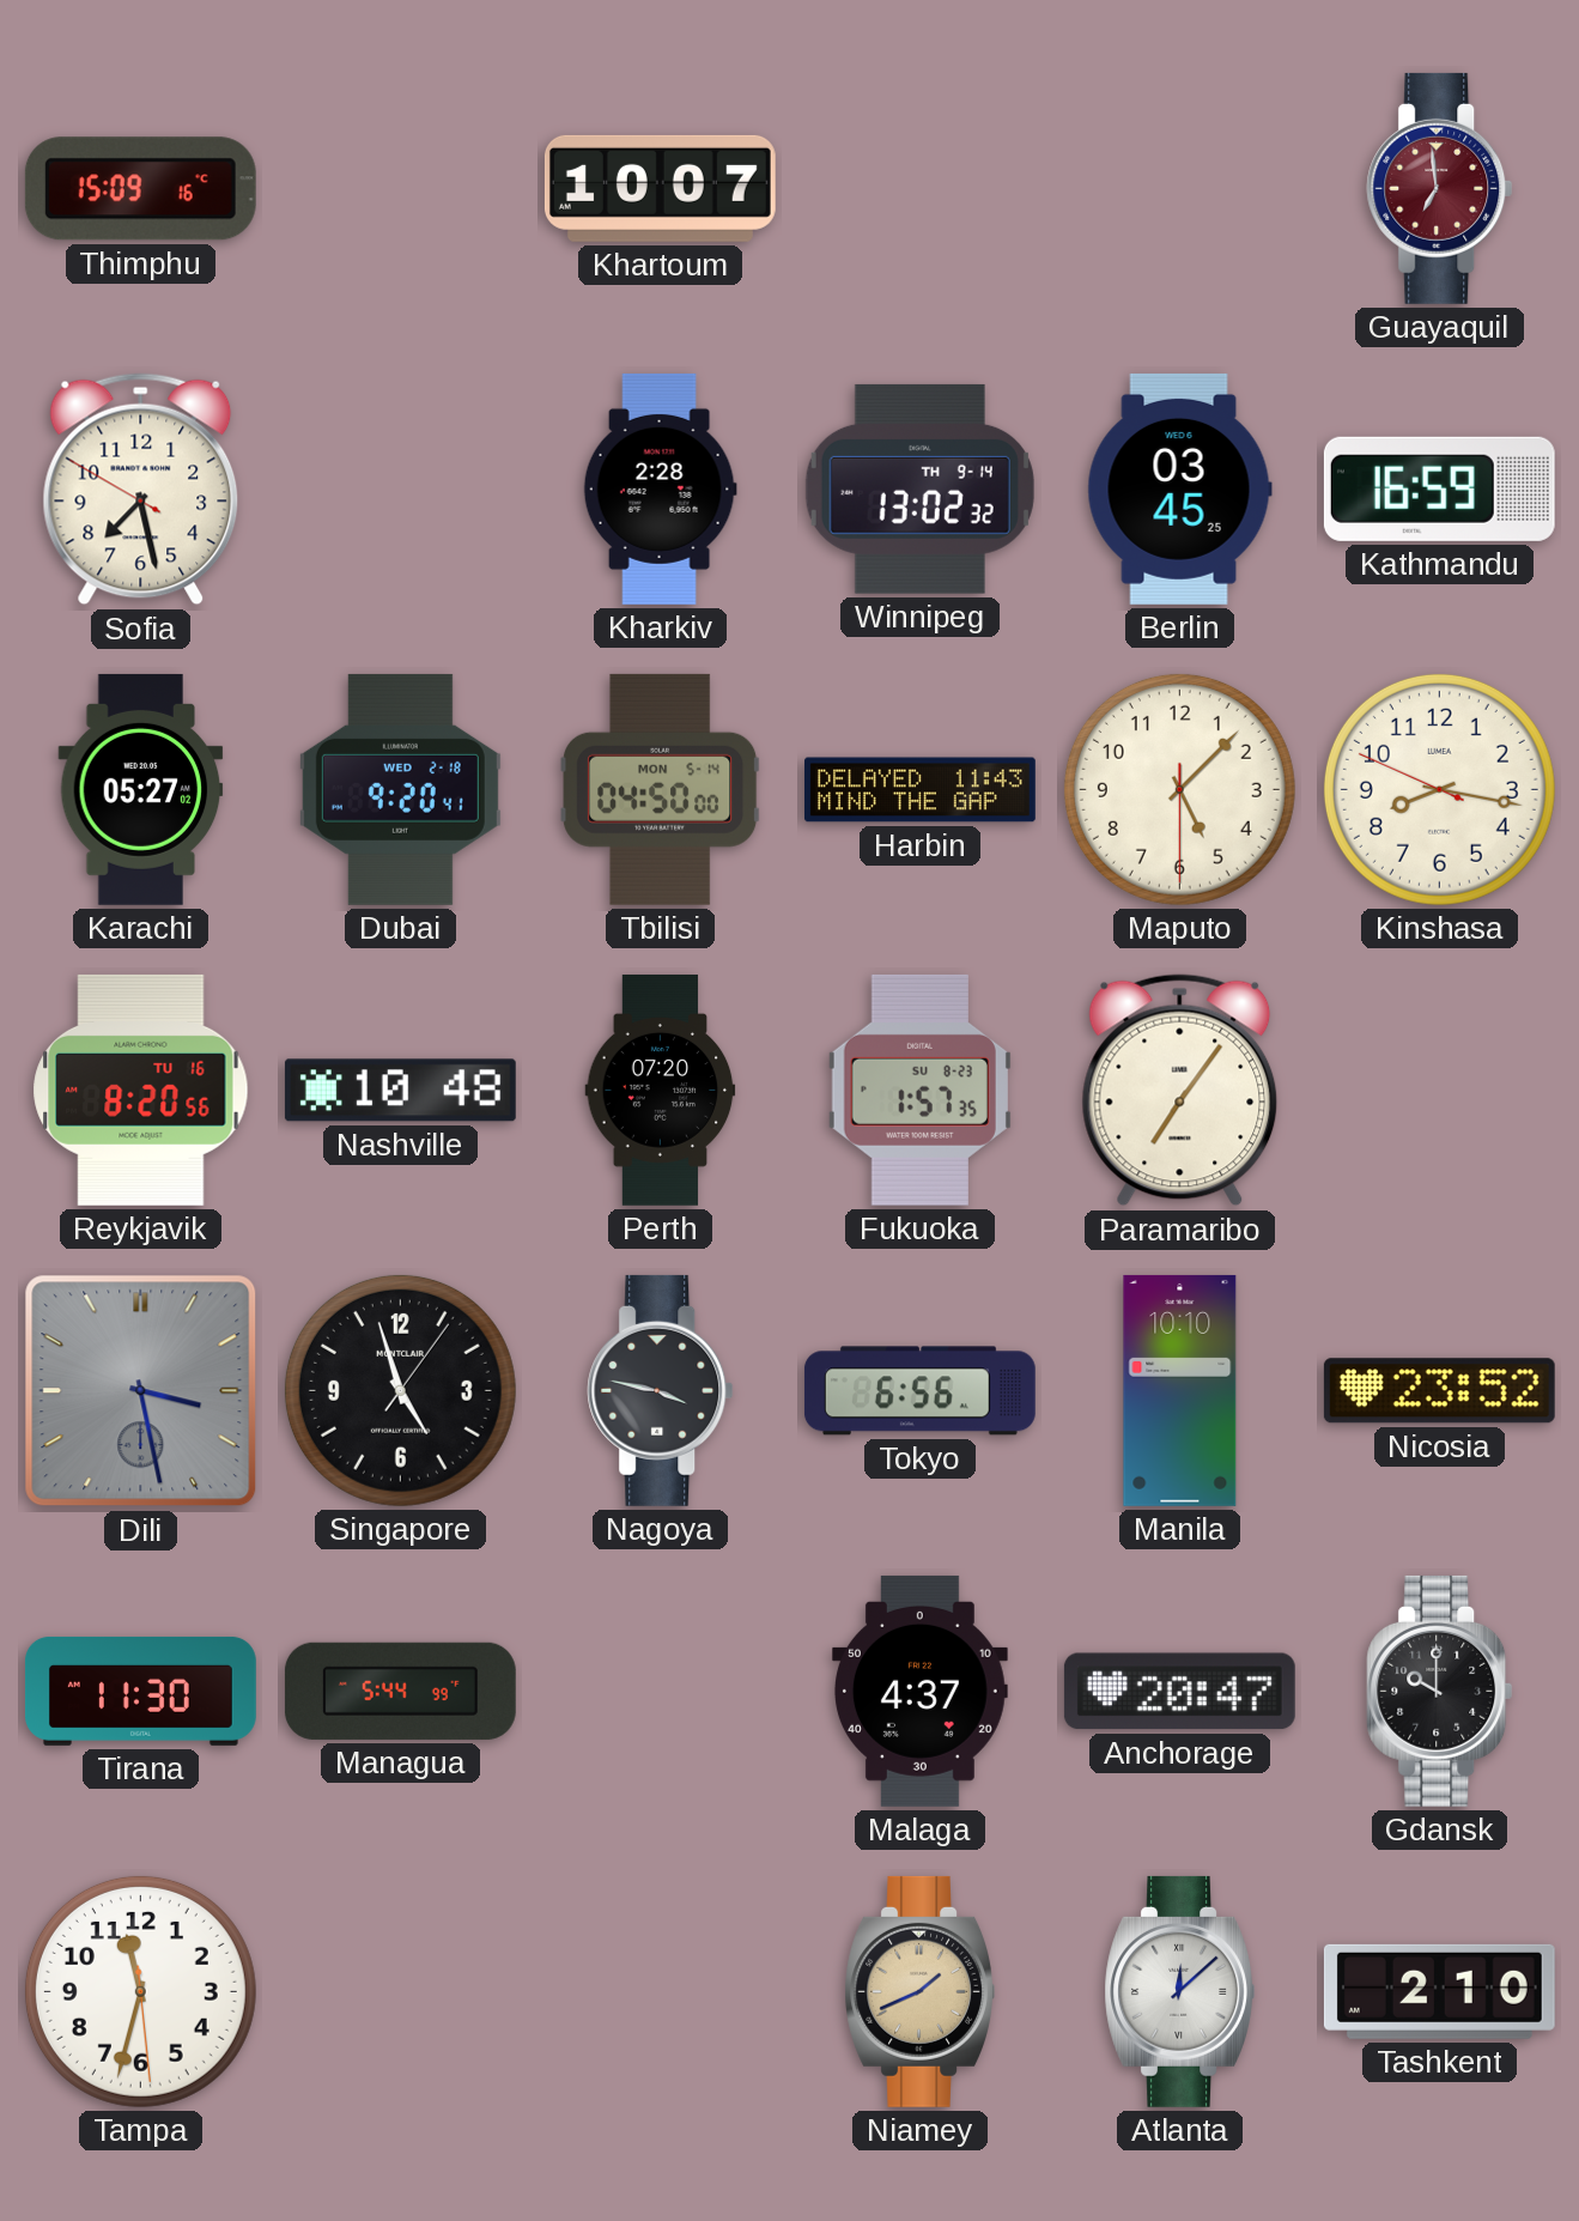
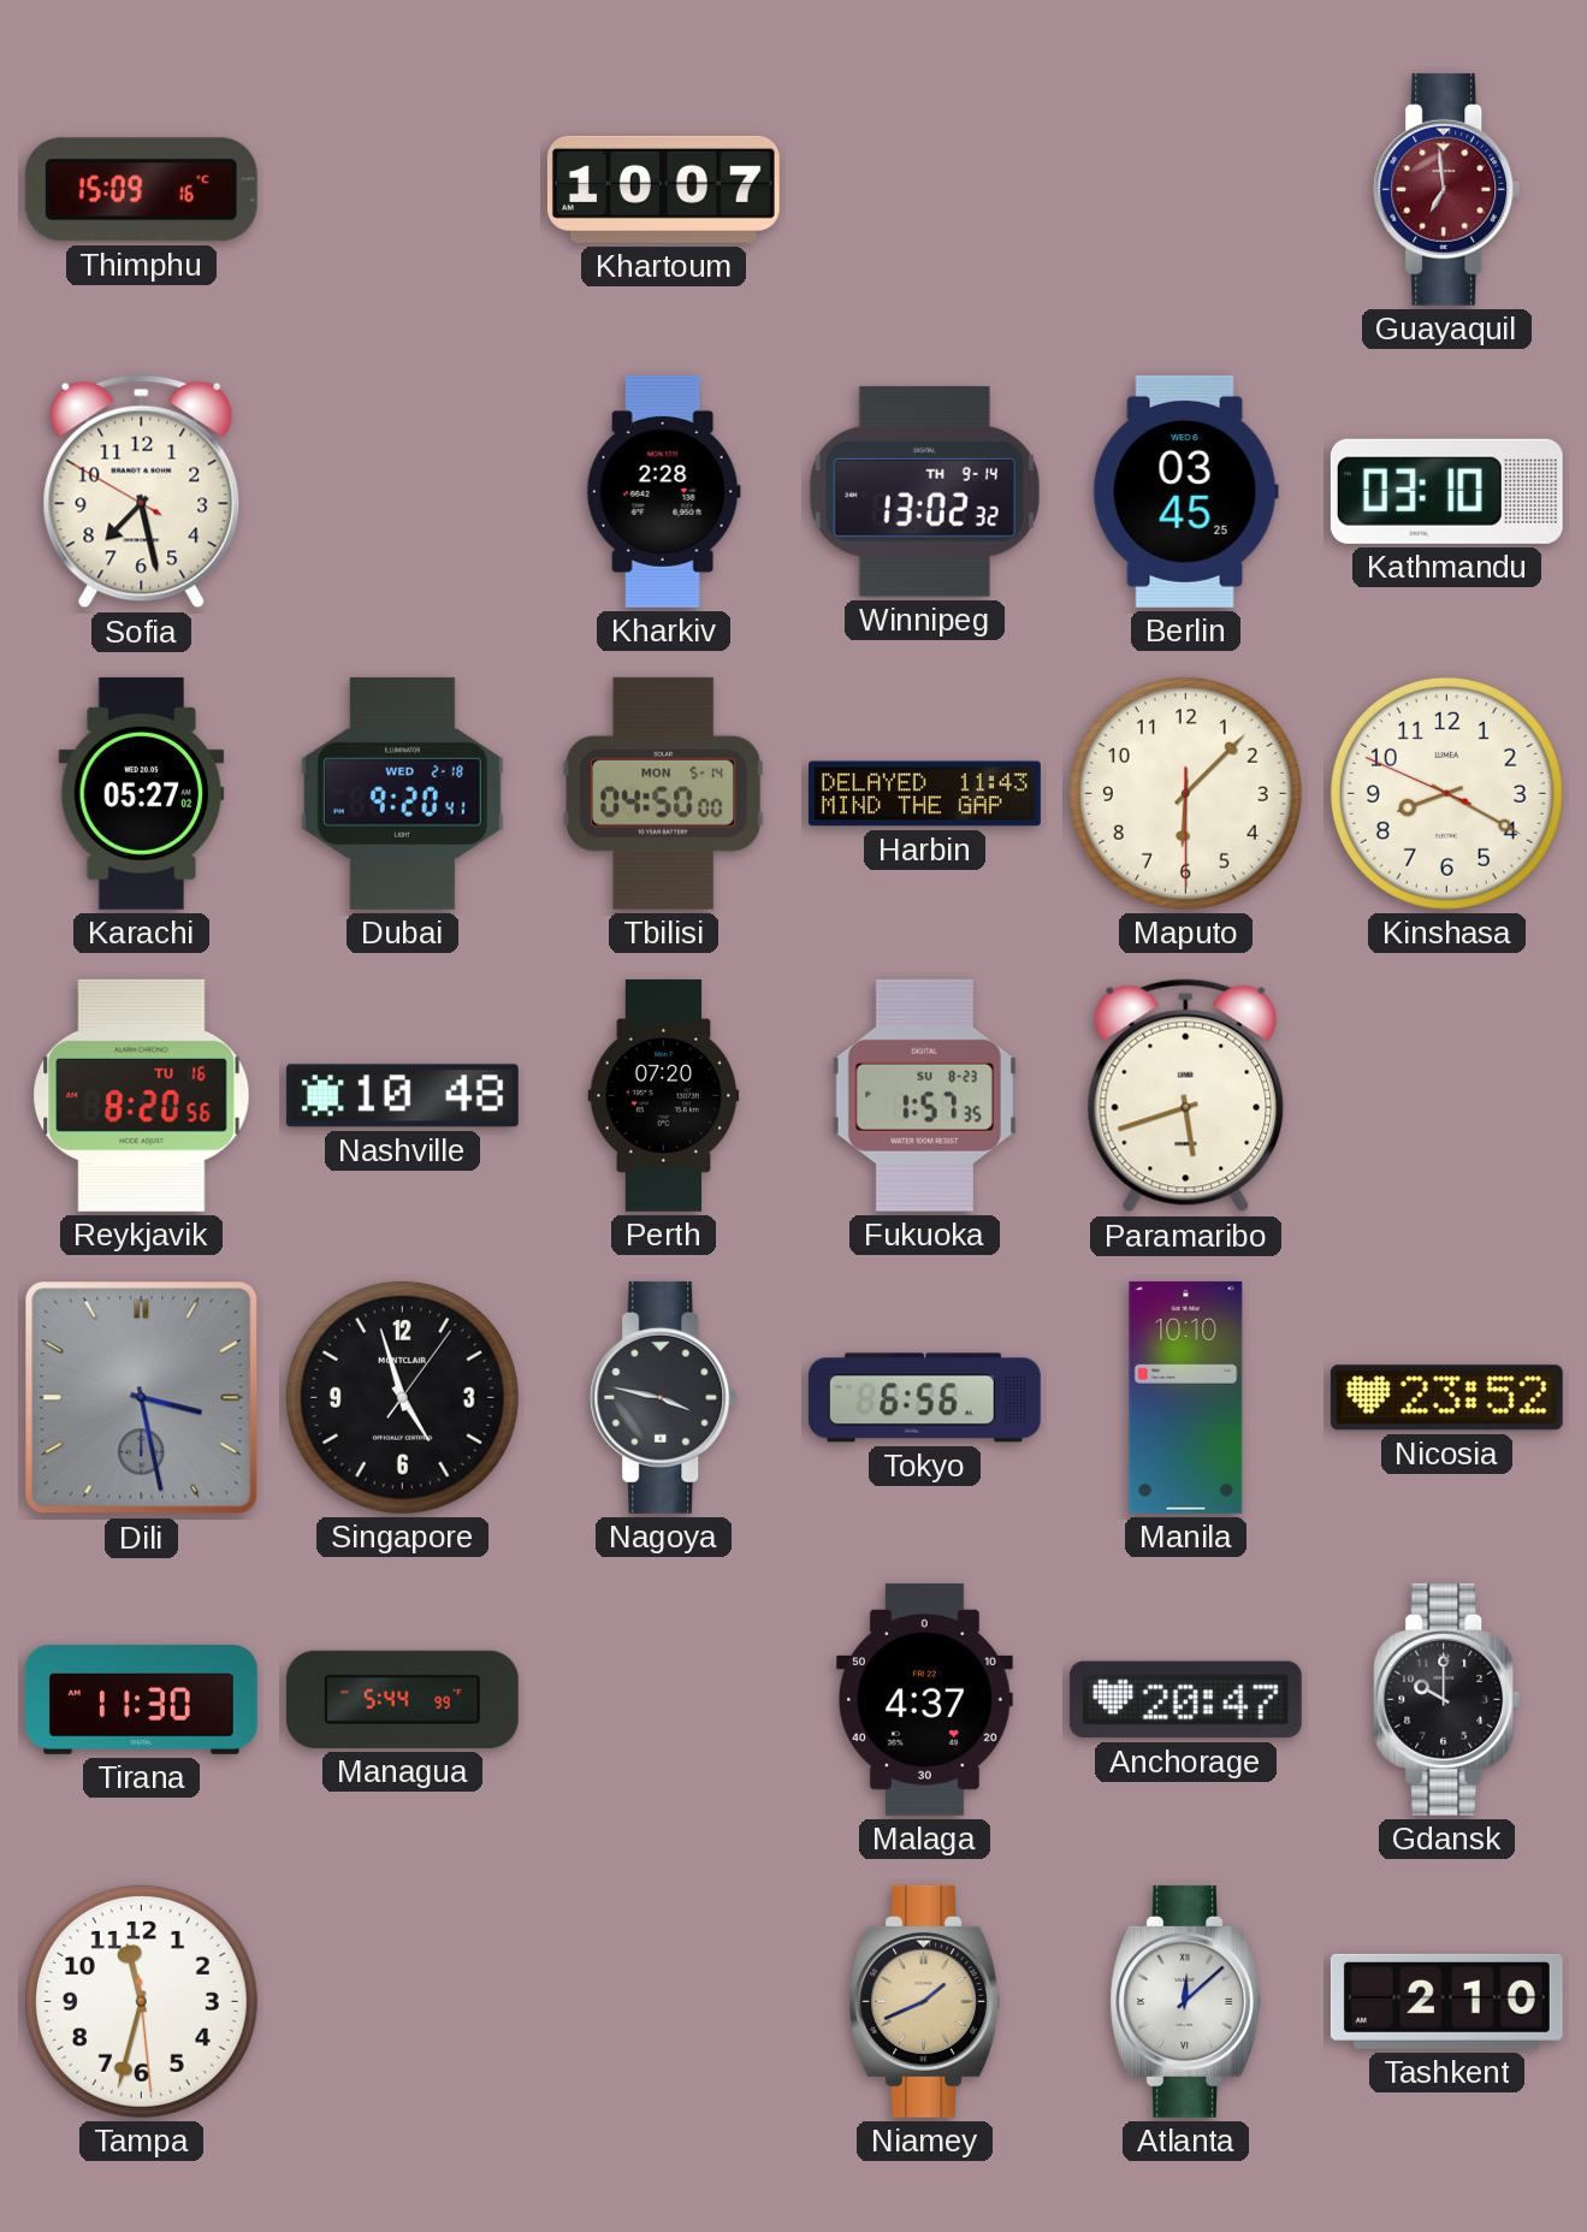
Kathmandu: 16:59 -> 03:10 (1446, 491)
Maputo: 5:07 -> 6:07 (1185, 793)
Kinshasa: 8:16 -> 8:19 (1446, 793)
Paramaribo: 7:06 -> 5:42 (1186, 1096)
